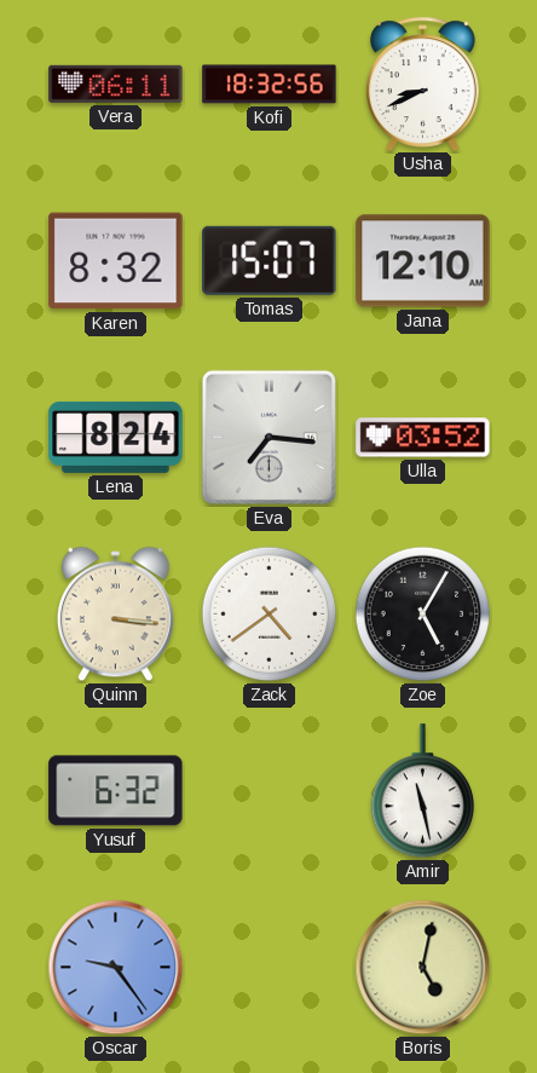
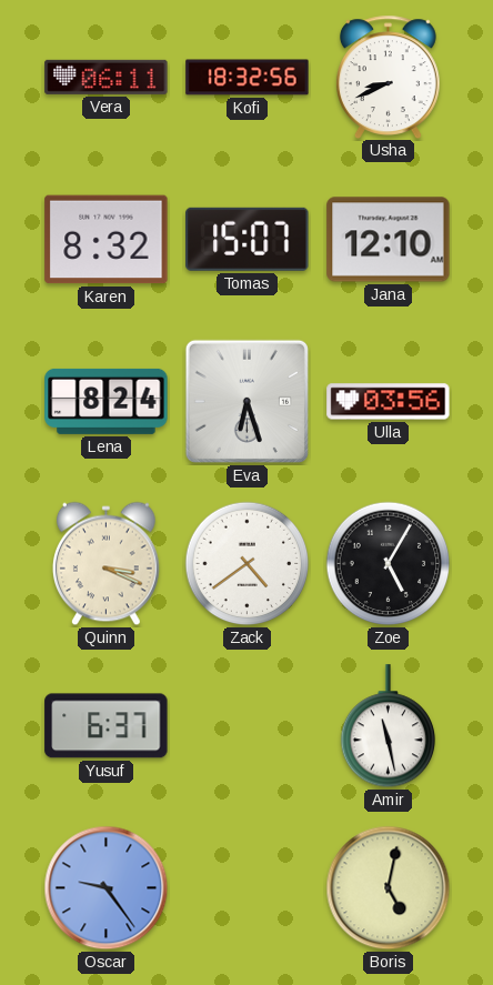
Eva: 7:16 -> 6:27 (247, 401)
Ulla: 03:52 -> 03:56 (389, 402)
Quinn: 3:16 -> 3:19 (105, 564)
Yusuf: 6:32 -> 6:37 (107, 726)
